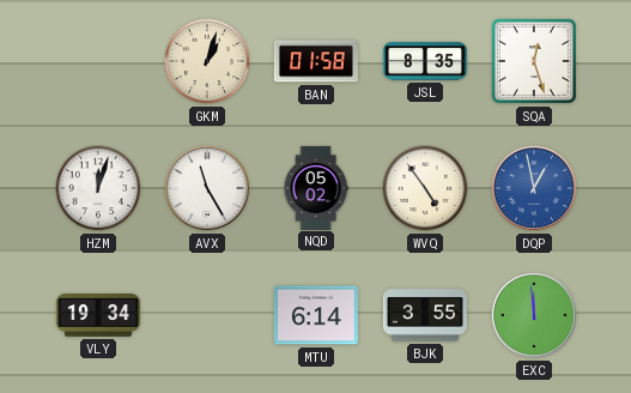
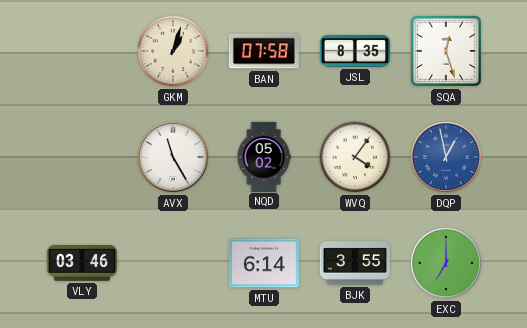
BAN: 01:58 -> 07:58 (264, 51)
HZM: 12:03 -> none (98, 188)
WVQ: 4:54 -> 4:06 (355, 157)
VLY: 19:34 -> 03:46 (82, 263)
EXC: 11:59 -> 7:00 (446, 263)
